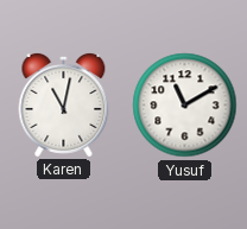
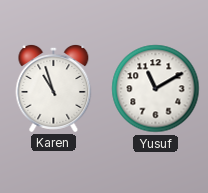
Karen: 11:02 -> 10:57 (54, 88)
